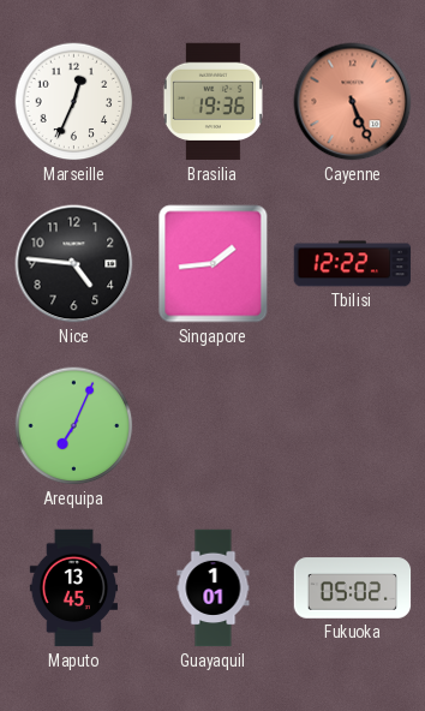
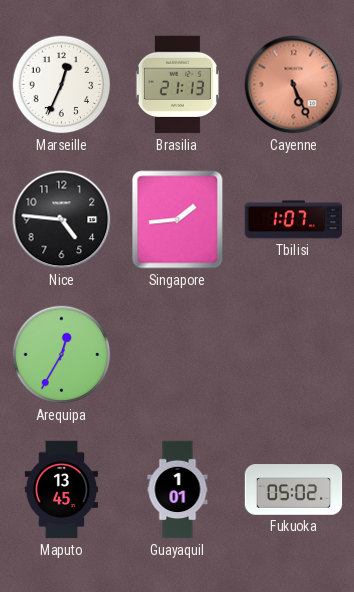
Brasilia: 19:36 -> 21:13 (177, 85)
Tbilisi: 12:22 -> 1:07 (294, 220)
Arequipa: 7:04 -> 12:35 (62, 355)
